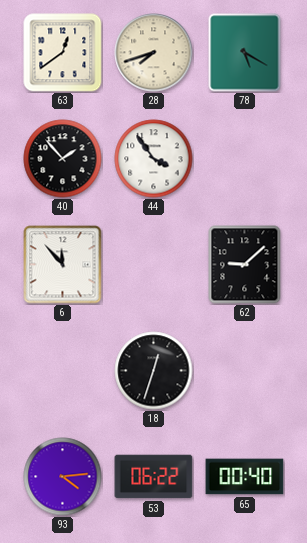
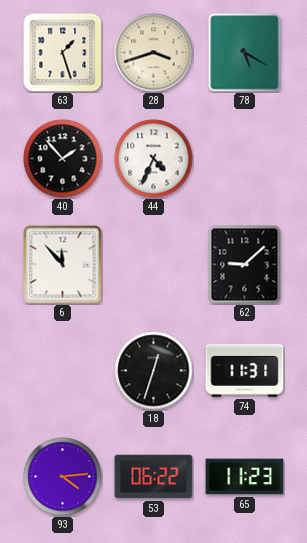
63: 12:39 -> 1:27 (63, 53)
28: 7:42 -> 3:42 (154, 53)
44: 3:54 -> 4:34 (154, 159)
74: none -> 11:31 (245, 370)
65: 00:40 -> 11:23 (245, 477)
